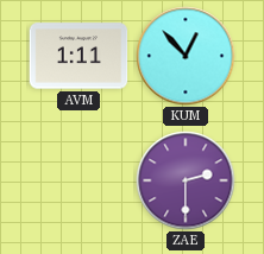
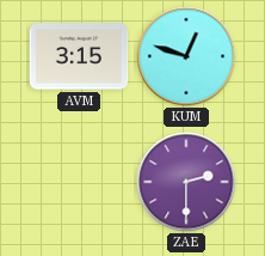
AVM: 1:11 -> 3:15 (79, 56)
KUM: 12:53 -> 12:48 (186, 56)
